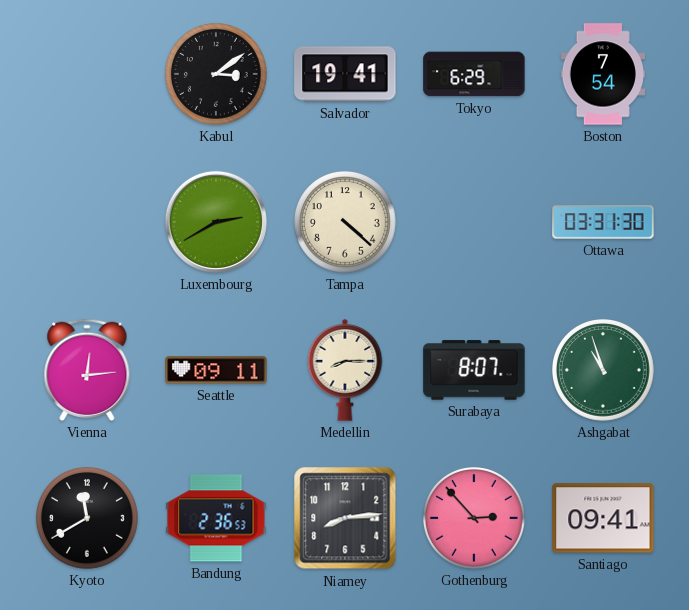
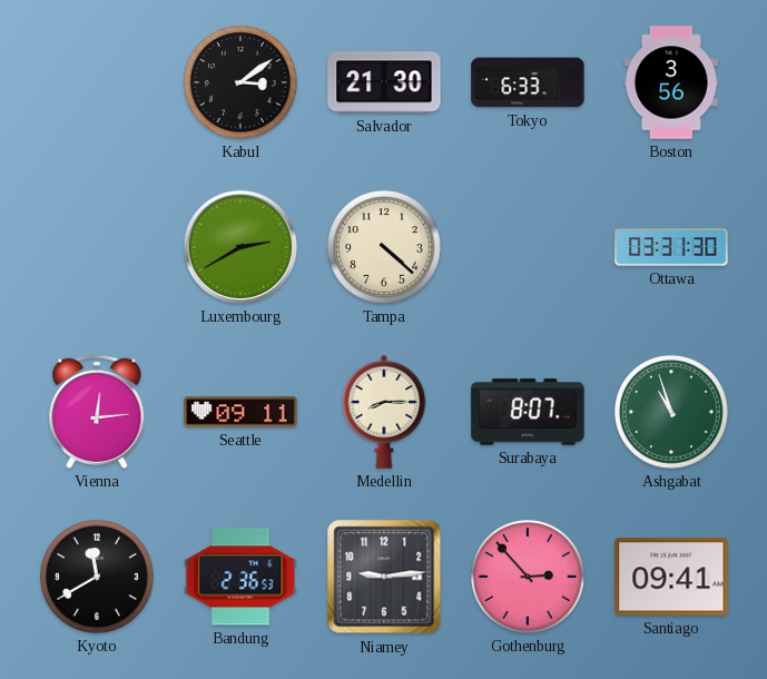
Salvador: 19:41 -> 21:30 (384, 82)
Tokyo: 6:29 -> 6:33 (528, 82)
Boston: 7:54 -> 3:56 (671, 82)
Niamey: 8:14 -> 9:14 (384, 577)
